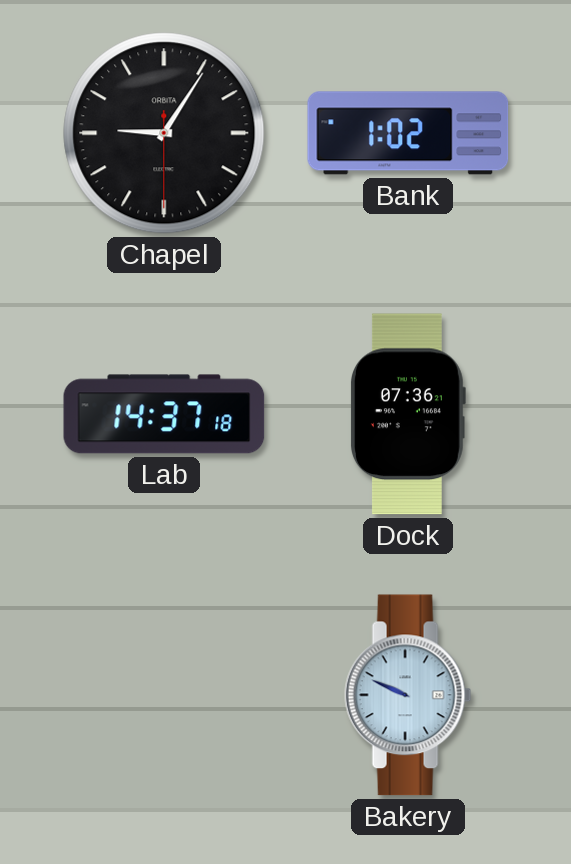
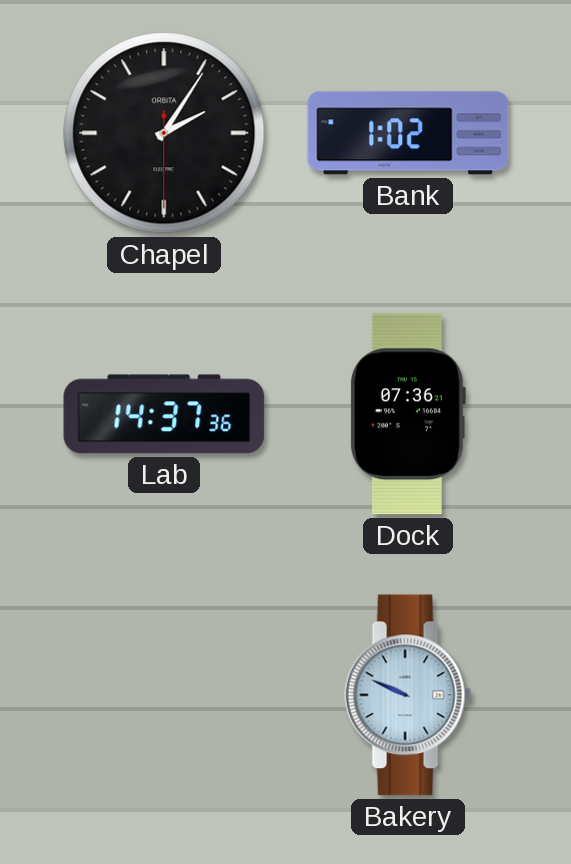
Chapel: 9:05 -> 2:05 (164, 133)
Lab: 14:37:18 -> 14:37:36 (164, 414)
